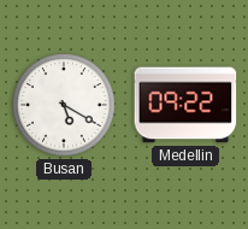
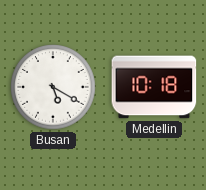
Medellin: 09:22 -> 10:18 (154, 87)
